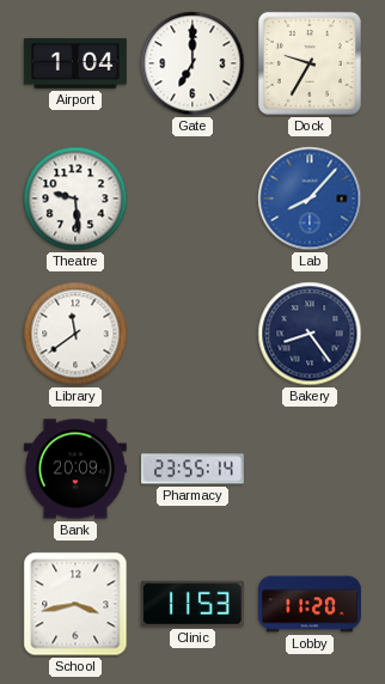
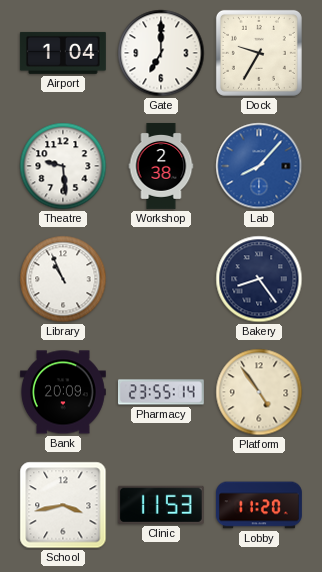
Workshop: none -> 2:38 (161, 166)
Library: 11:39 -> 10:56 (63, 279)
Platform: none -> 4:54 (259, 392)
